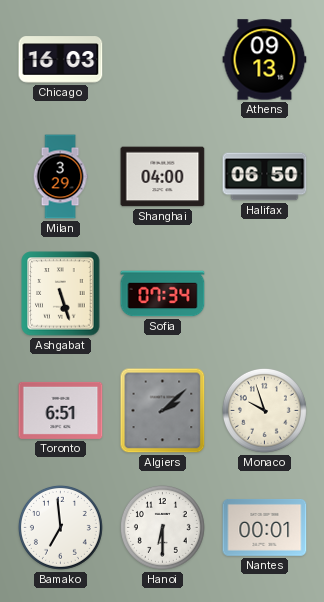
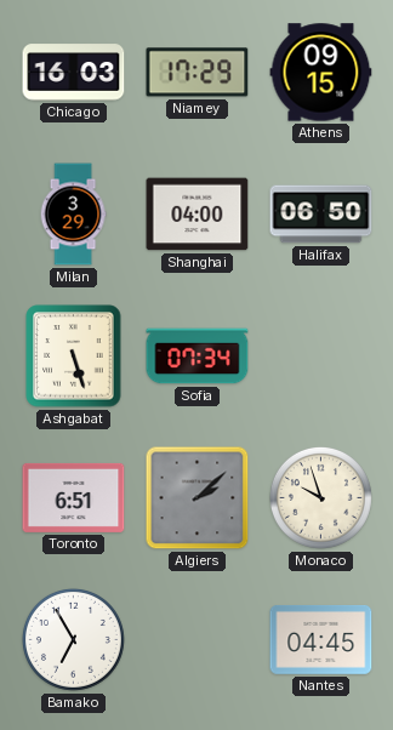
Niamey: none -> 17:29 (198, 73)
Athens: 09:13 -> 09:15 (321, 73)
Bamako: 6:59 -> 6:55 (73, 639)
Hanoi: 6:30 -> none (162, 527)
Nantes: 00:01 -> 04:45 (321, 640)
